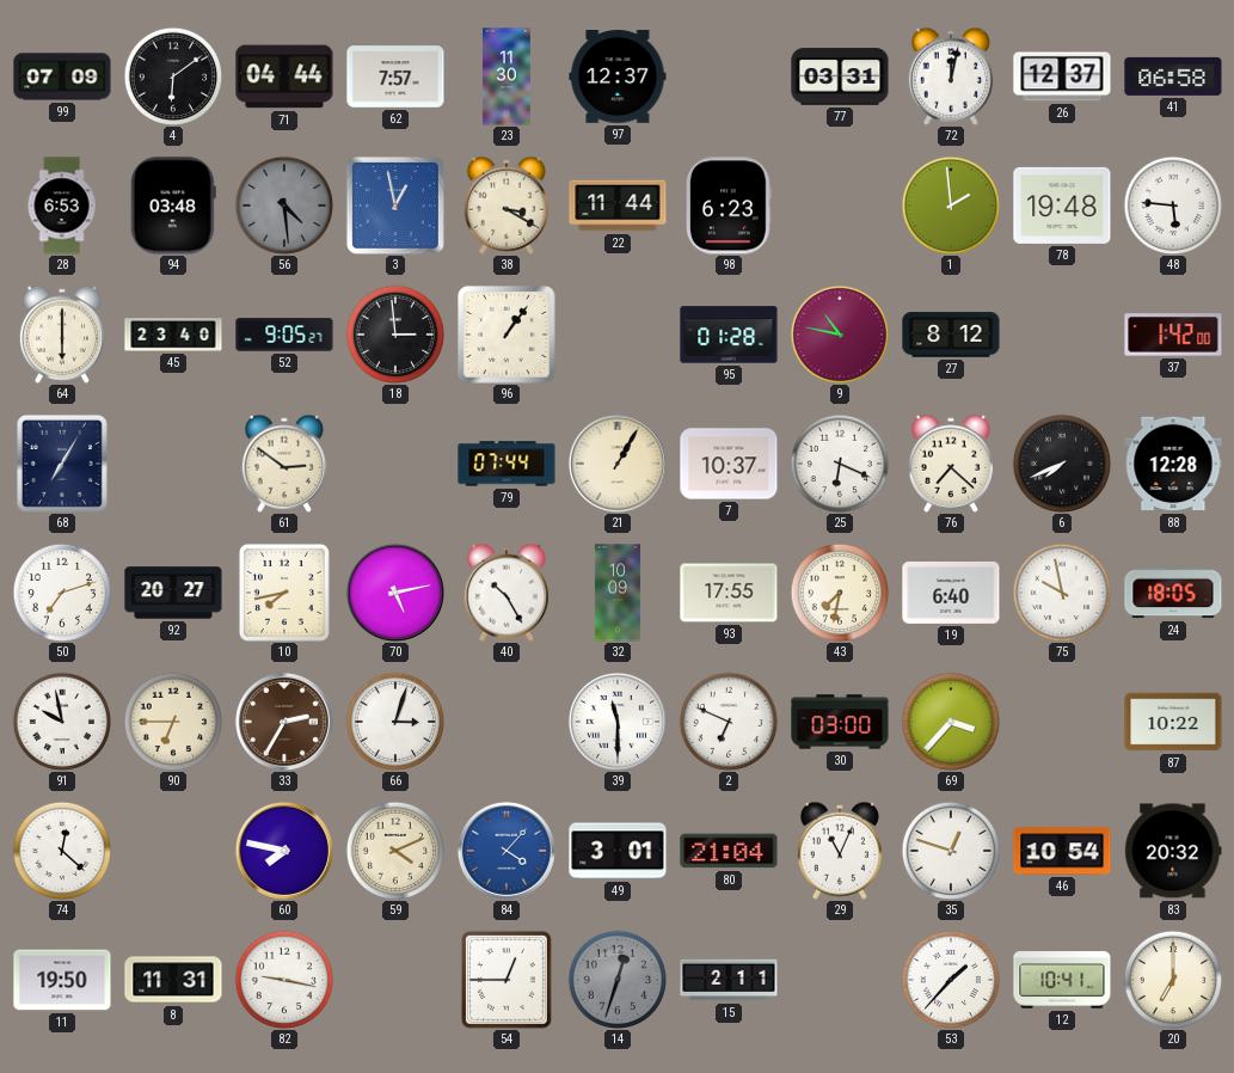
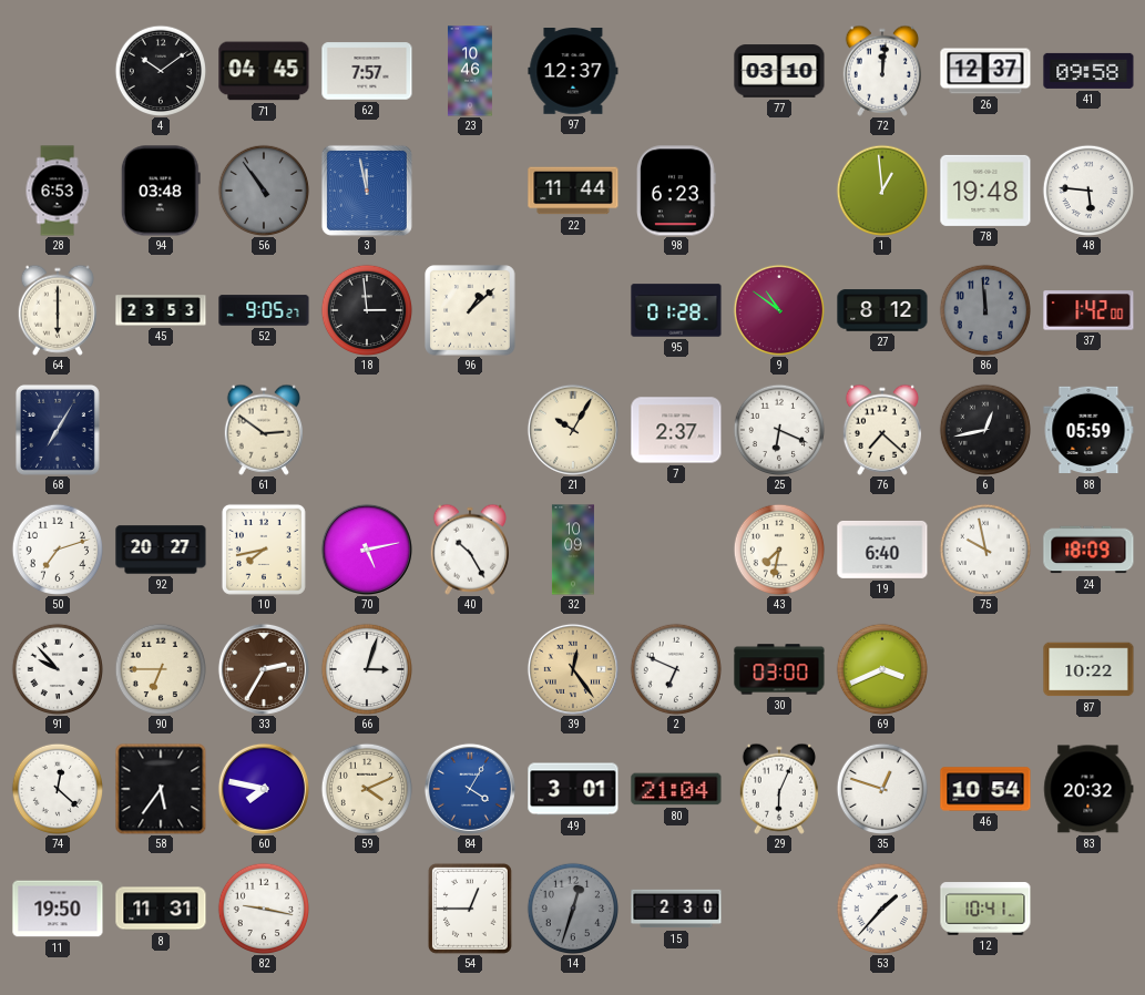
99: 07:09 -> none (62, 76)
4: 6:09 -> 10:09 (160, 70)
71: 04:44 -> 04:45 (264, 71)
23: 11:30 -> 10:46 (470, 71)
77: 03:31 -> 03:10 (779, 71)
72: 12:02 -> 12:01 (881, 71)
41: 06:58 -> 09:58 (1088, 71)
56: 4:29 -> 10:54 (263, 189)
3: 12:58 -> 11:58 (367, 191)
38: 3:20 -> none (505, 206)
1: 1:59 -> 12:59 (881, 189)
45: 23:40 -> 23:53 (161, 310)
96: 1:06 -> 1:08 (470, 310)
9: 10:47 -> 10:51 (778, 309)
86: none -> 11:59 (984, 309)
79: 07:44 -> none (507, 464)
21: 1:05 -> 10:05 (573, 430)
7: 10:37 -> 2:37 (676, 430)
6: 7:41 -> 12:43 (984, 429)
88: 12:28 -> 05:59 (1088, 430)
93: 17:55 -> none (729, 593)
24: 18:05 -> 18:09 (1088, 550)
91: 9:58 -> 9:53 (57, 668)
39: 11:30 -> 12:24 (573, 669)
39 dial: white -> champagne (573, 669)
69: 3:37 -> 3:41 (881, 668)
58: none -> 5:36 (161, 789)
84: 4:07 -> 4:05 (470, 789)
29: 11:04 -> 6:04 (778, 789)
15: 2:11 -> 2:30 (676, 909)
20: 7:00 -> none (1172, 979)
